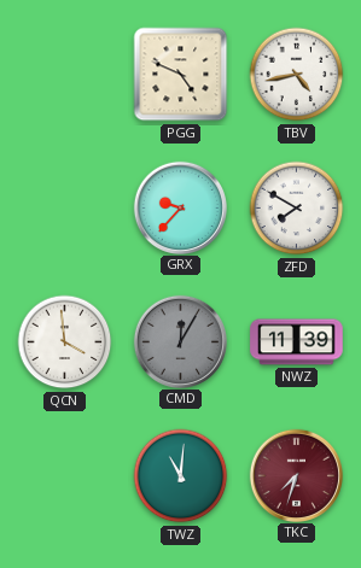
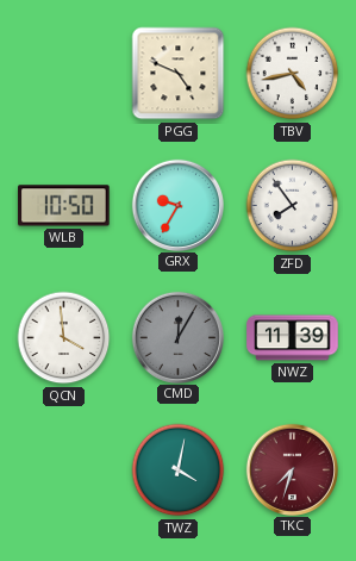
WLB: none -> 10:50 (64, 206)
GRX: 9:37 -> 9:35 (177, 205)
ZFD: 7:50 -> 7:54 (293, 206)
TWZ: 11:01 -> 4:02 (179, 470)
